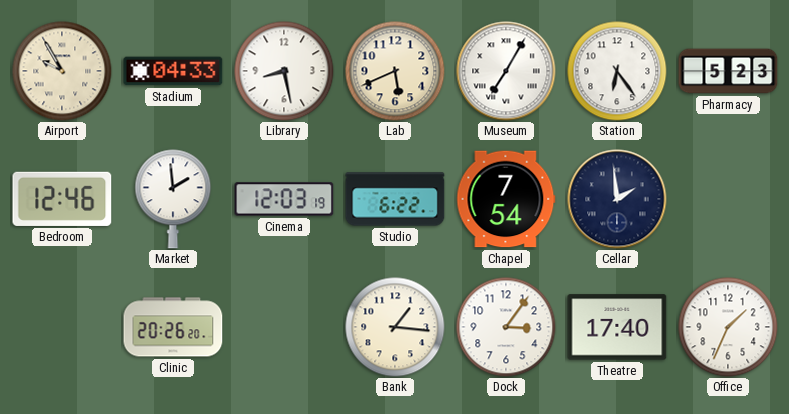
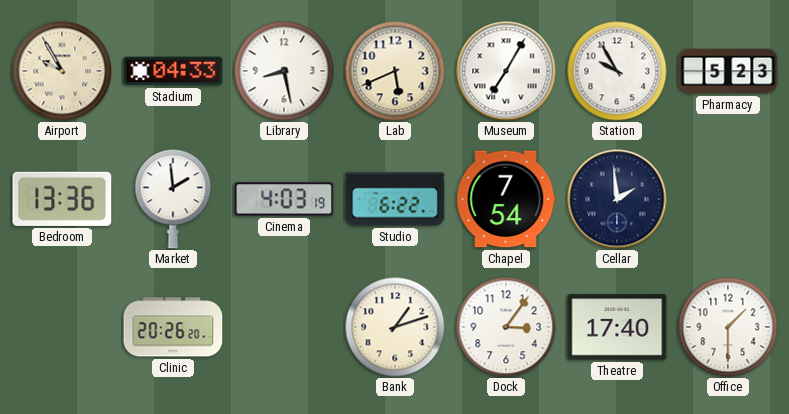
Station: 6:24 -> 9:55 (617, 71)
Bedroom: 12:46 -> 13:36 (62, 199)
Cinema: 12:03 -> 4:03 (284, 199)
Bank: 1:16 -> 1:12 (395, 327)
Office: 1:34 -> 1:30 (728, 327)
